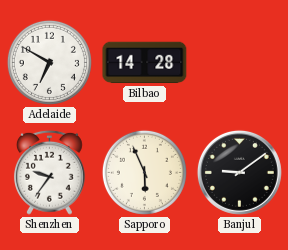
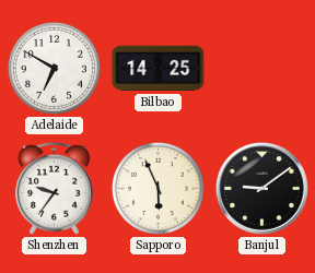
Bilbao: 14:28 -> 14:25 (159, 69)
